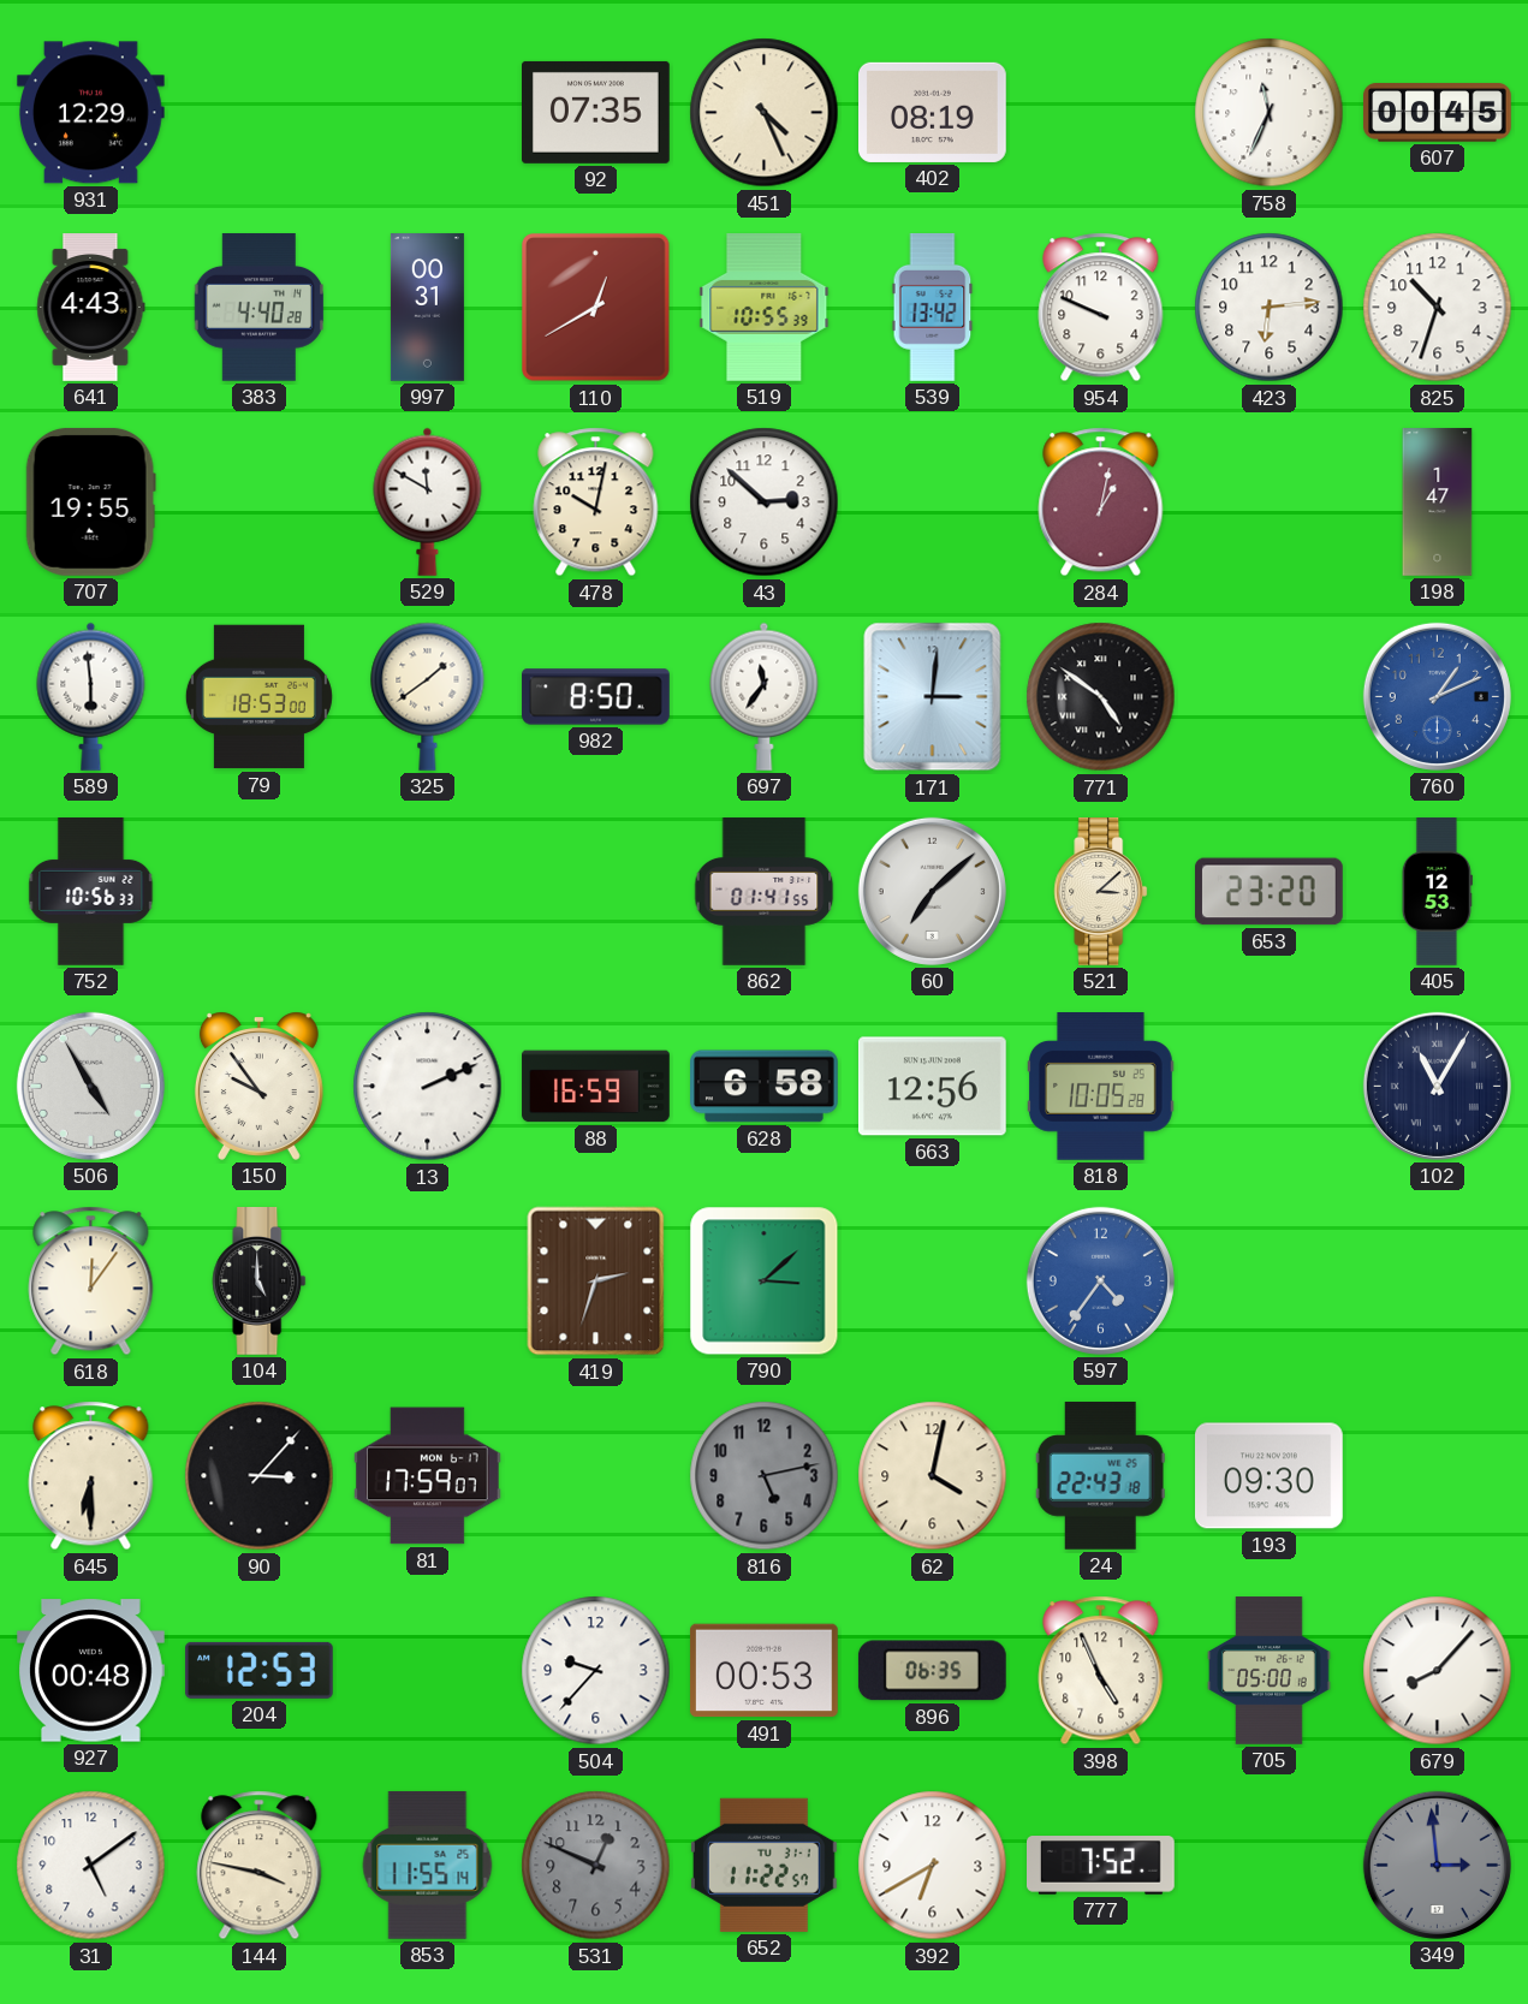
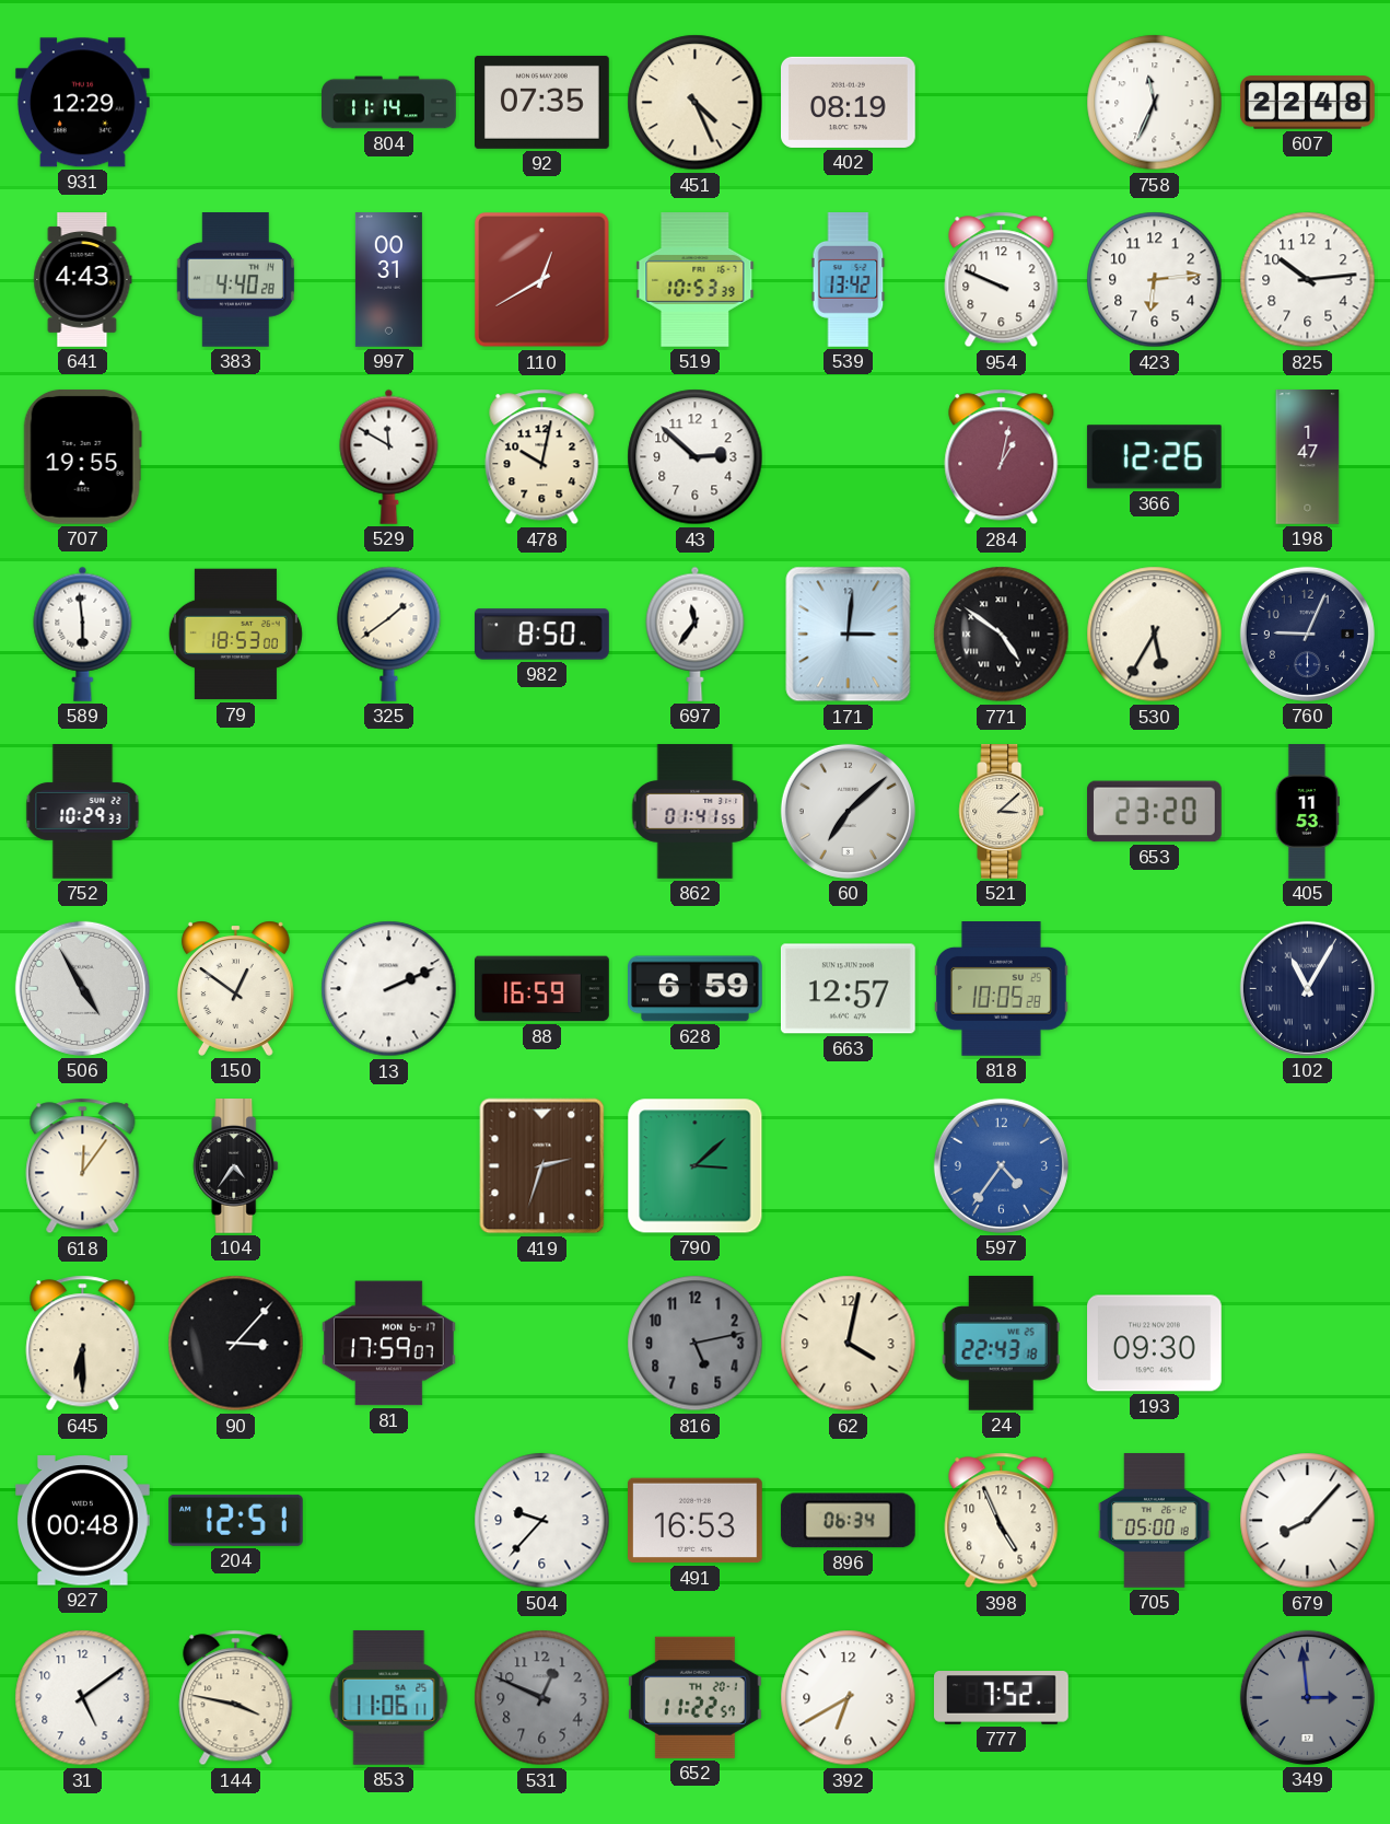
804: none -> 11:14 (389, 103)
607: 00:45 -> 22:48 (1308, 103)
519: 10:55 -> 10:53 (696, 280)
825: 10:33 -> 10:14 (1308, 280)
366: none -> 12:26 (1154, 457)
530: none -> 5:35 (1155, 635)
760: 1:11 -> 9:04 (1307, 634)
760 dial: blue -> navy (1307, 634)
752: 10:56 -> 10:29 (83, 812)
405: 12:53 -> 11:53 (1307, 812)
150: 9:54 -> 12:51 (235, 988)
628: 6:58 -> 6:59 (696, 989)
663: 12:56 -> 12:57 (848, 989)
104: 5:00 -> 4:36 (236, 1166)
204: 12:53 -> 12:51 (236, 1520)
491: 00:53 -> 16:53 (696, 1521)
896: 06:35 -> 06:34 (848, 1521)
853: 11:55 -> 11:06 (389, 1697)
652 date: TU 31-1 -> TH 20-1 (694, 1697)
